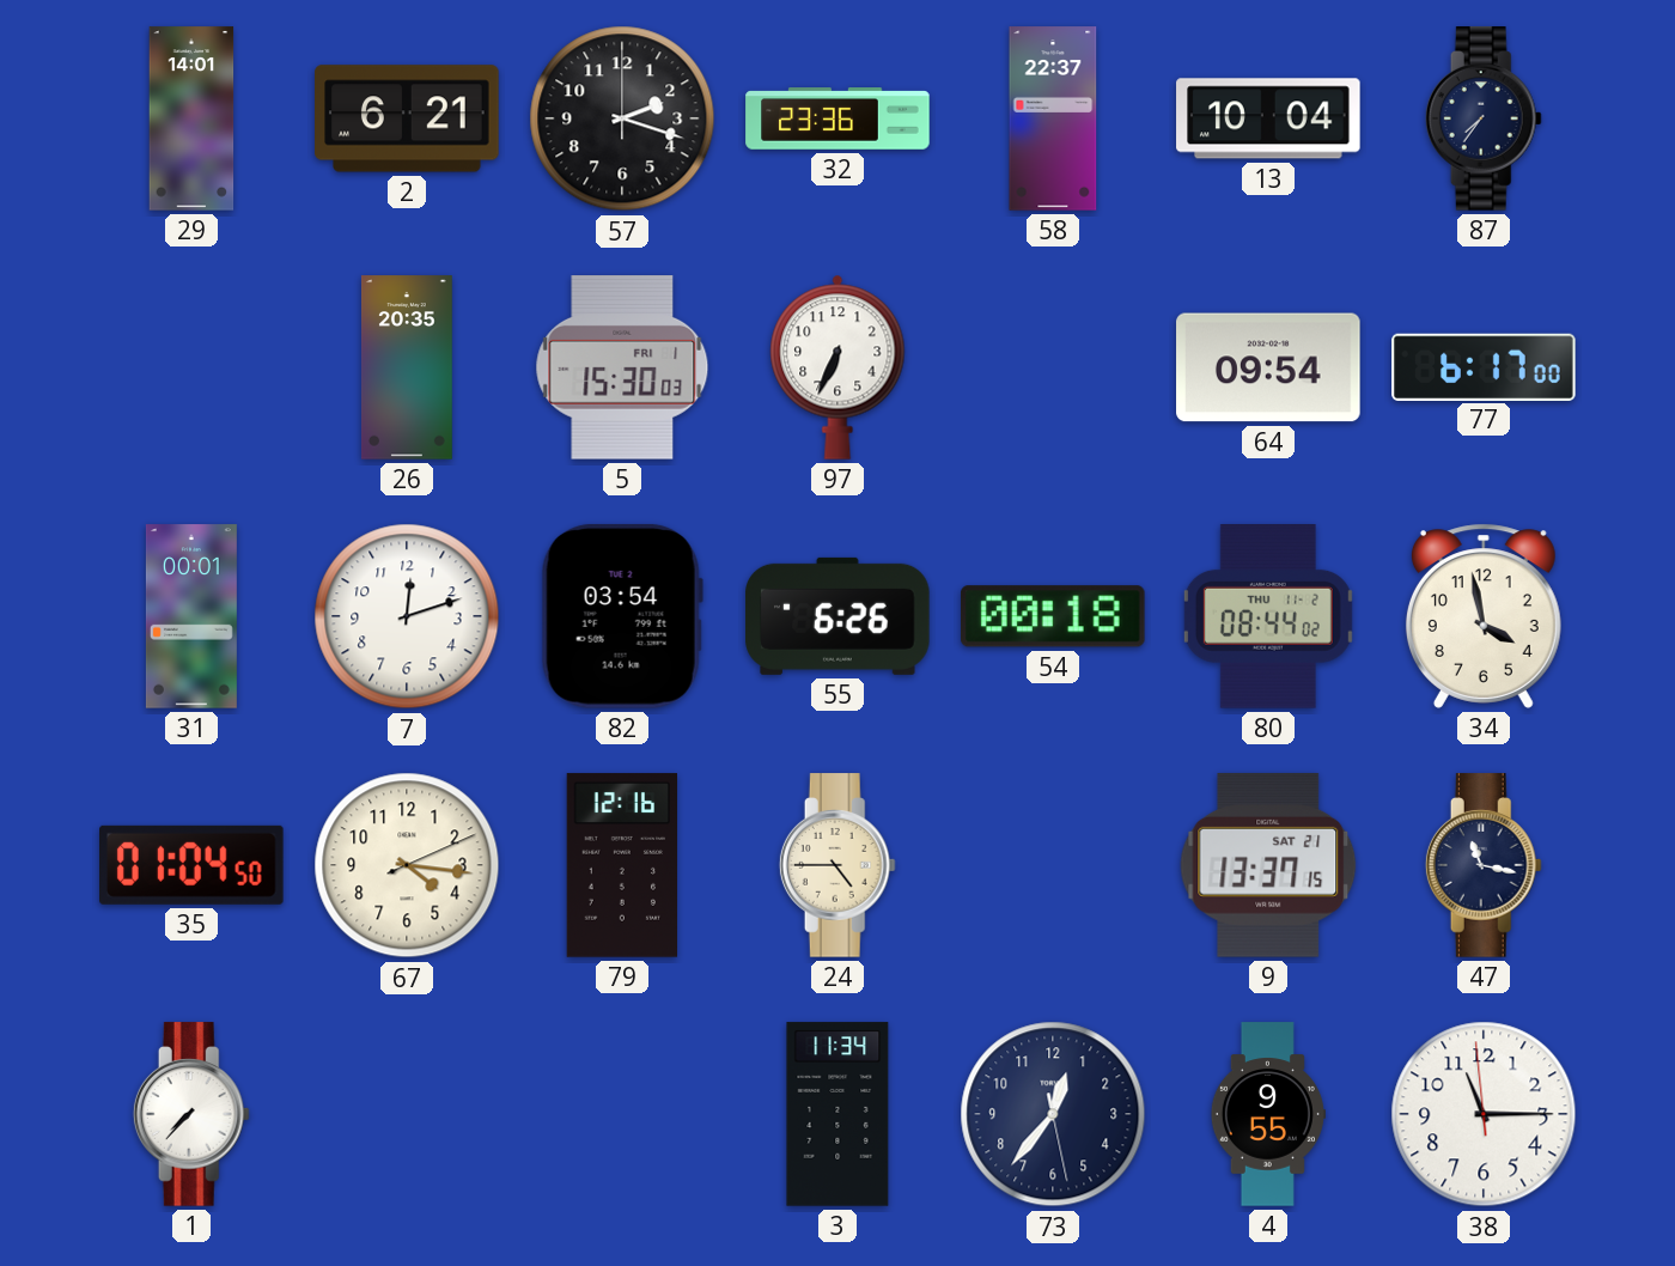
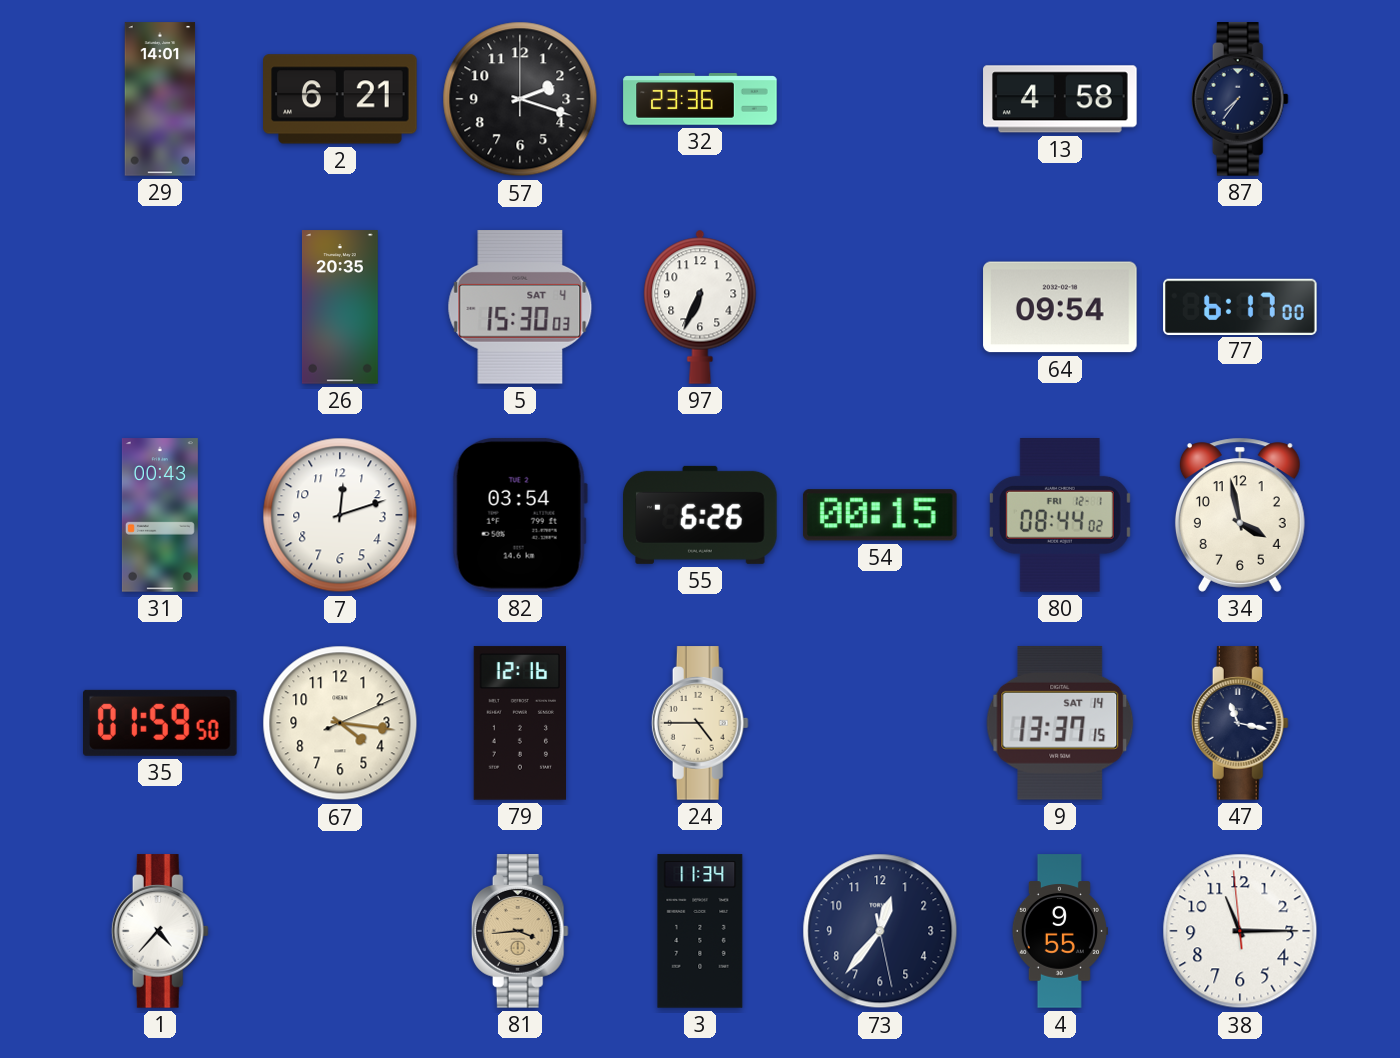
58: 22:37 -> none (1053, 118)
13: 10:04 -> 4:58 (1060, 99)
5 date: FRI 1 -> SAT 4 (520, 308)
31: 00:01 -> 00:43 (160, 515)
54: 00:18 -> 00:15 (880, 515)
80 date: THU 11-2 -> FRI 12-1 (1060, 515)
35: 01:04 -> 01:59 (161, 723)
9 date: SAT 21 -> SAT 14 (1060, 723)
1: 7:37 -> 4:37 (160, 931)
81: none -> 3:44 (520, 931)
